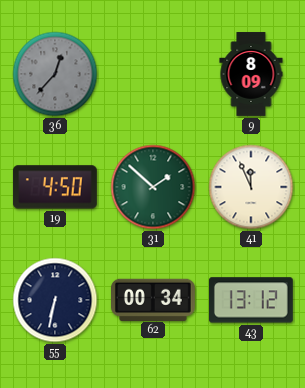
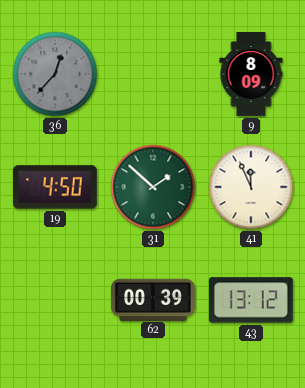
55: 6:32 -> none (55, 300)
62: 00:34 -> 00:39 (154, 299)
